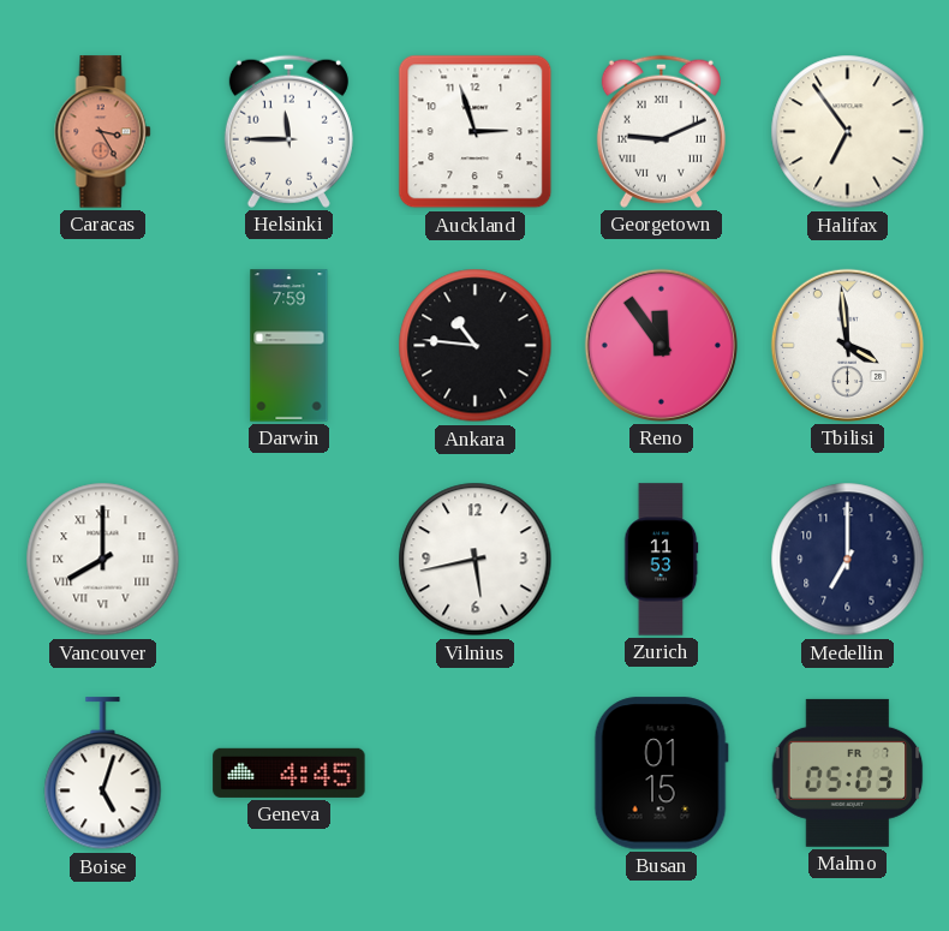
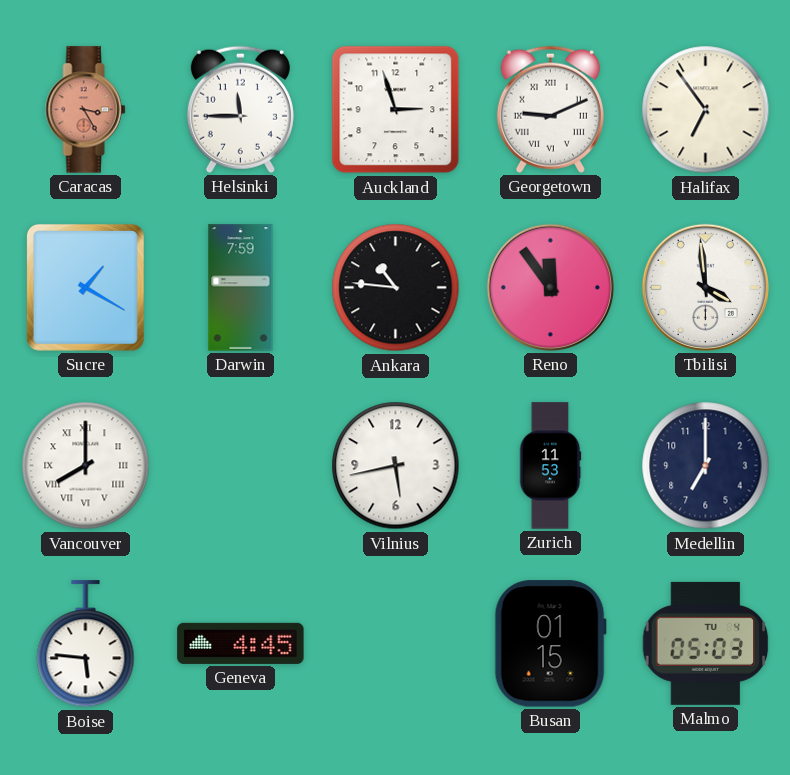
Sucre: none -> 1:20 (85, 287)
Boise: 5:03 -> 5:46 (86, 644)
Malmo date: FR 7 -> TU 4 (706, 643)
